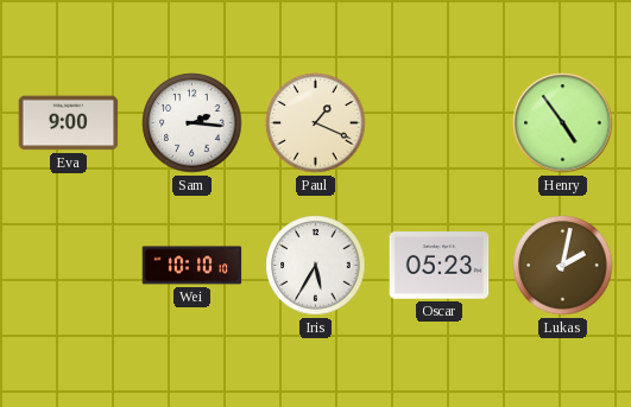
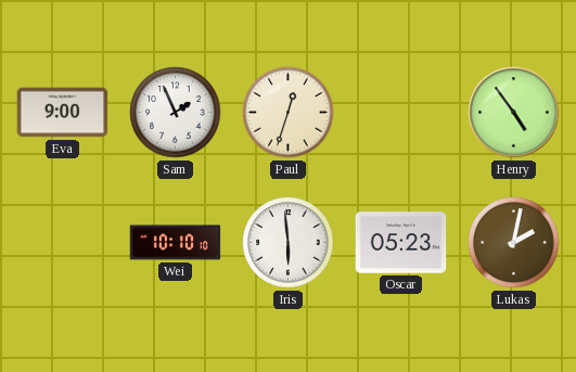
Sam: 2:16 -> 1:56 (176, 113)
Paul: 1:19 -> 12:33 (289, 113)
Iris: 5:35 -> 5:59 (289, 243)
